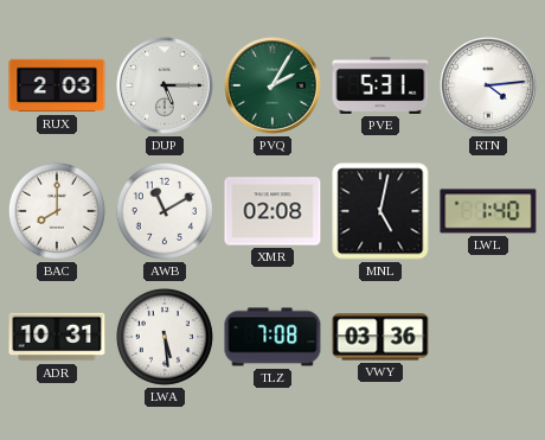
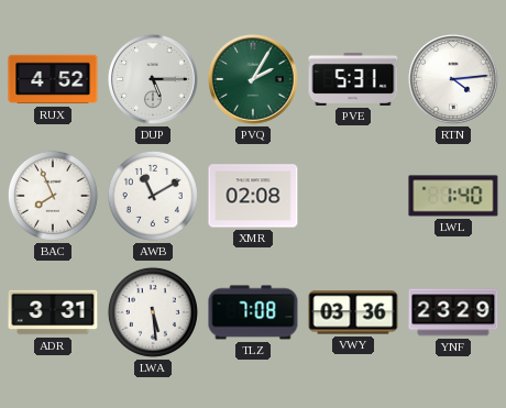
RUX: 2:03 -> 4:52 (53, 79)
BAC: 8:00 -> 7:56 (53, 196)
MNL: 5:02 -> none (380, 211)
ADR: 10:31 -> 3:31 (53, 312)
YNF: none -> 23:29 (453, 312)
